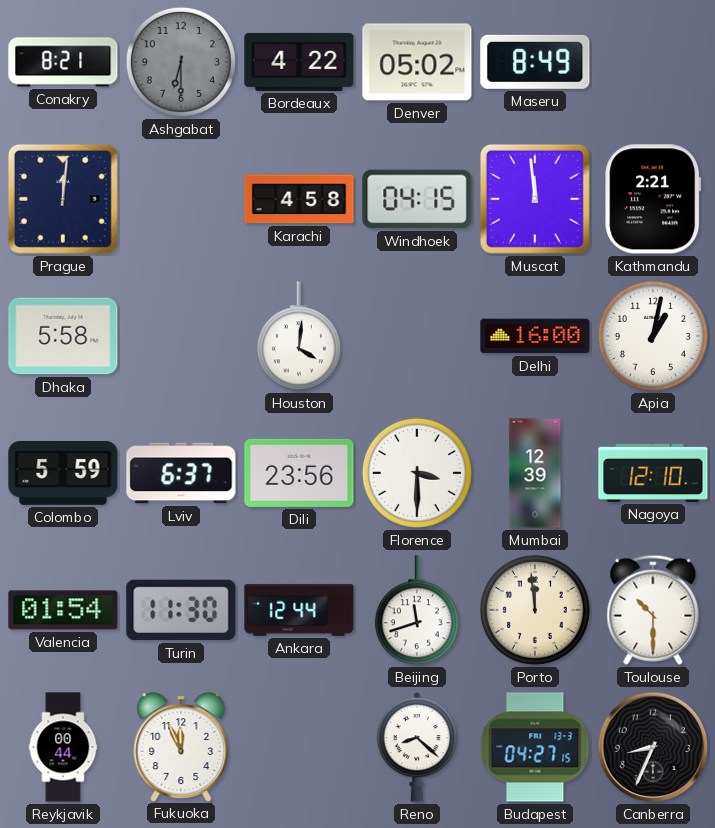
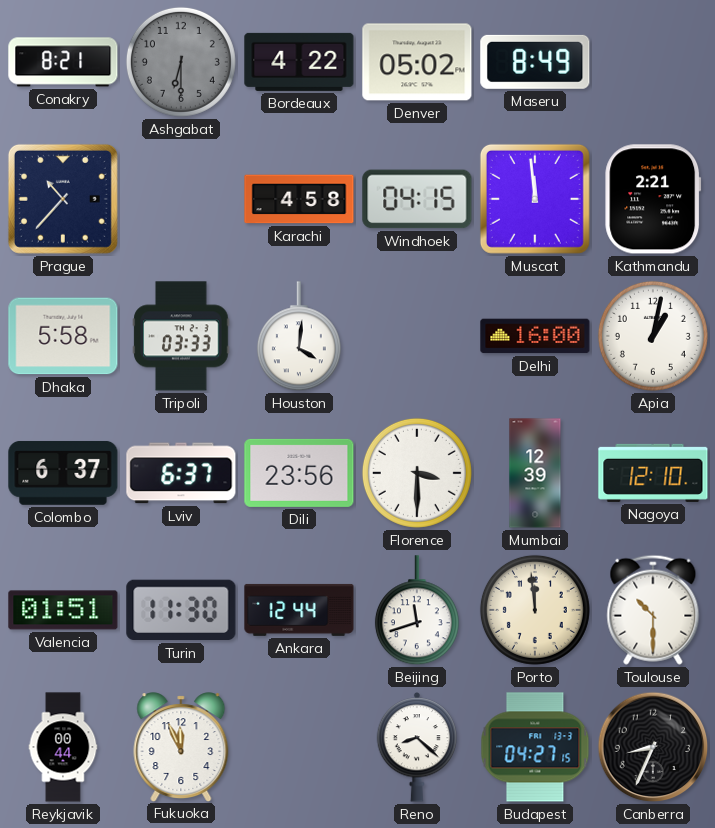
Prague: 12:01 -> 10:37 (63, 199)
Tripoli: none -> 03:33 (181, 336)
Colombo: 5:59 -> 6:37 (63, 473)
Valencia: 01:54 -> 01:51 (63, 610)
